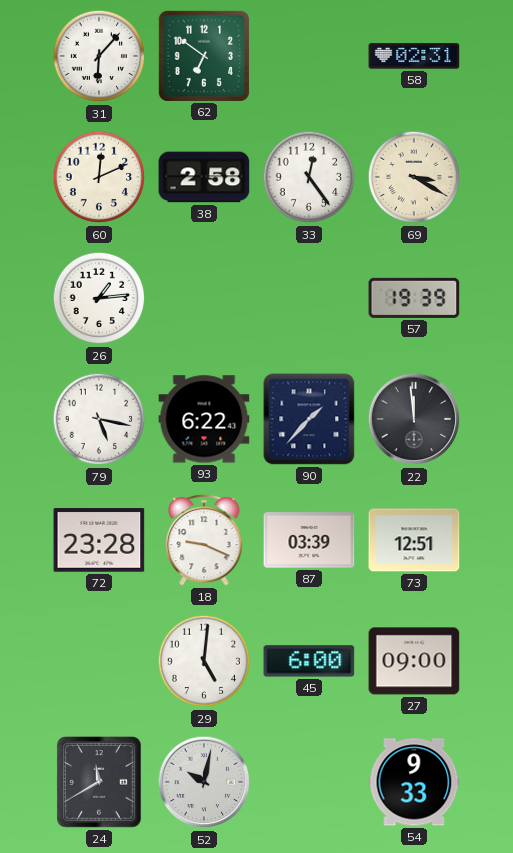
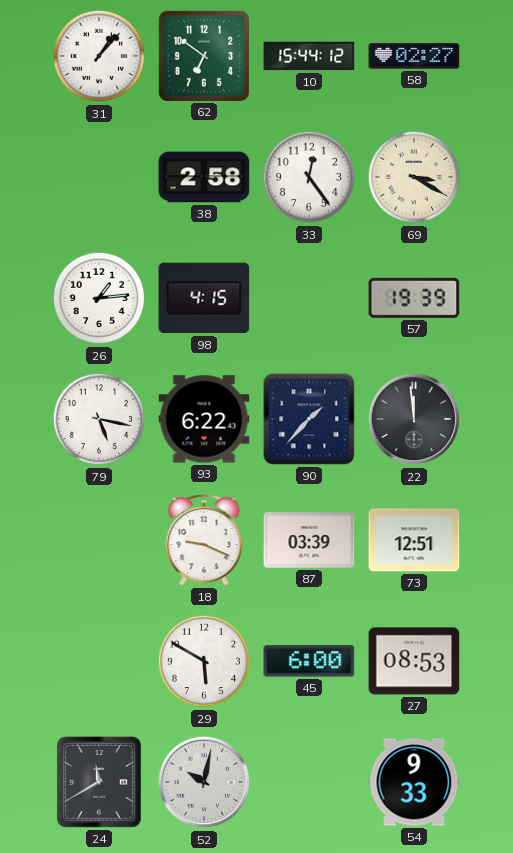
31: 6:07 -> 1:07 (99, 56)
10: none -> 15:44 (309, 56)
58: 02:31 -> 02:27 (414, 56)
60: 12:11 -> none (99, 177)
98: none -> 4:15 (204, 298)
72: 23:28 -> none (99, 540)
29: 5:01 -> 5:50 (204, 661)
27: 09:00 -> 08:53 (414, 661)
